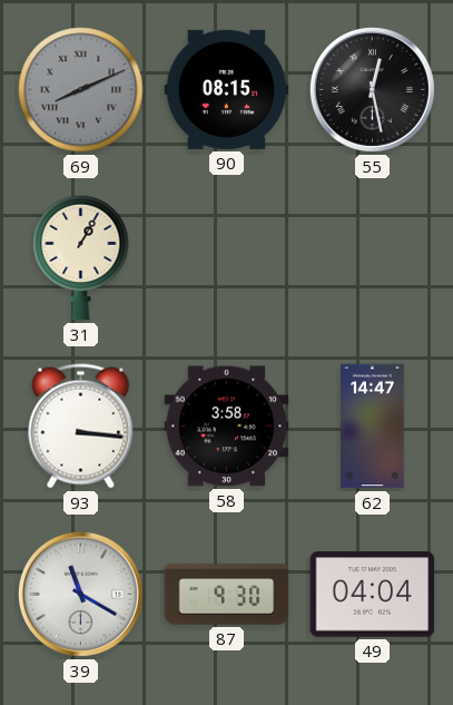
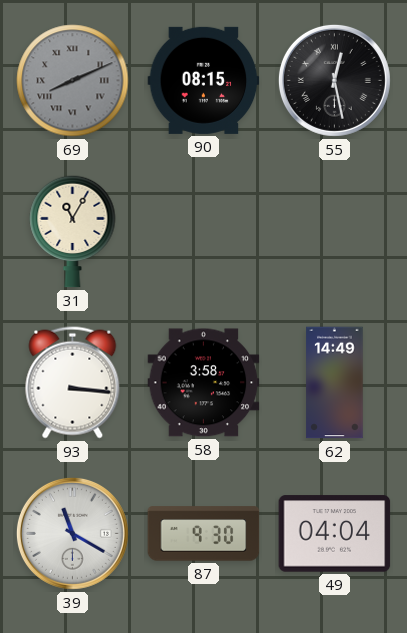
31: 1:05 -> 11:05 (73, 231)
62: 14:47 -> 14:49 (335, 383)
